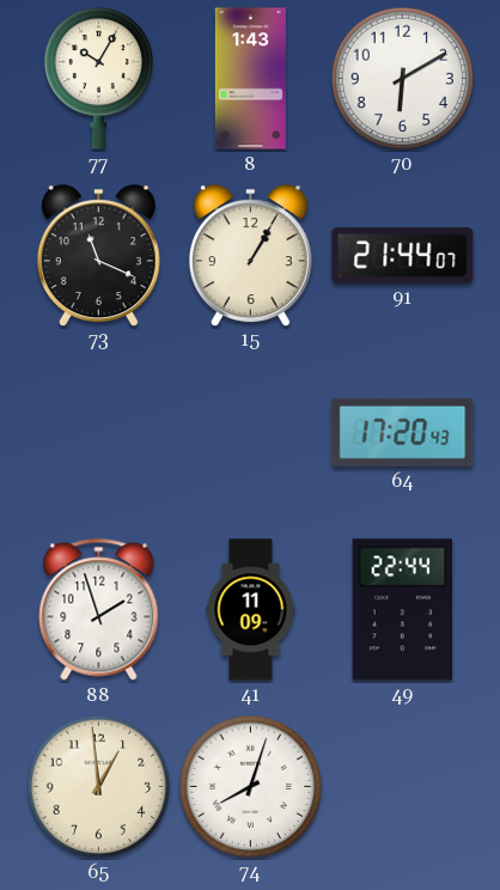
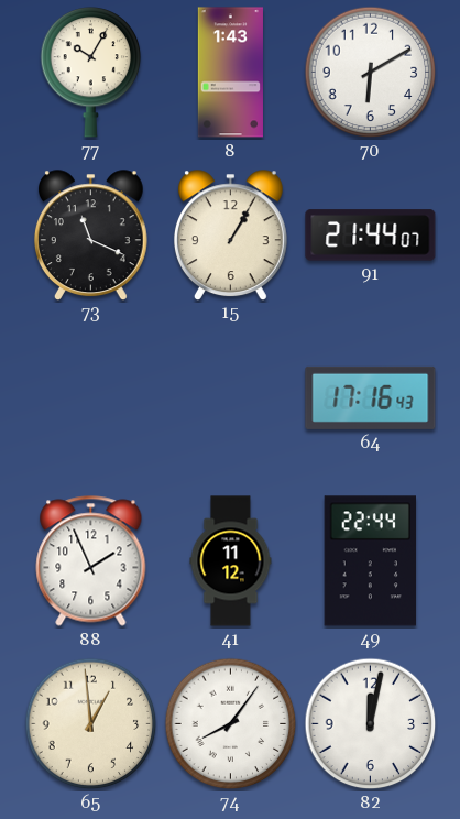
64: 17:20 -> 17:16 (371, 397)
88: 1:57 -> 1:56 (91, 561)
41: 11:09 -> 11:12 (231, 561)
74: 8:03 -> 8:06 (231, 724)
82: none -> 12:02 (371, 724)
